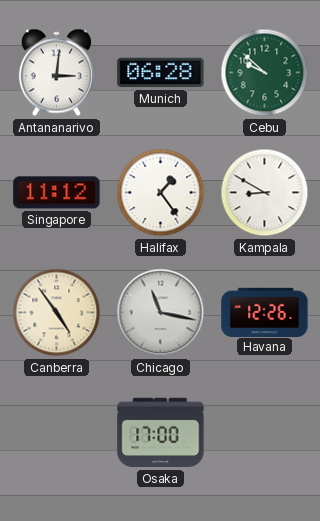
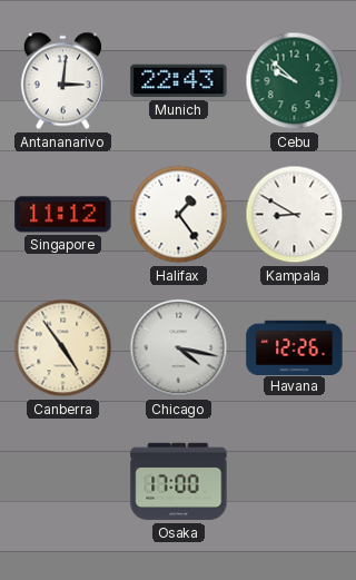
Munich: 06:28 -> 22:43 (179, 81)
Chicago: 11:17 -> 4:17 (179, 348)
